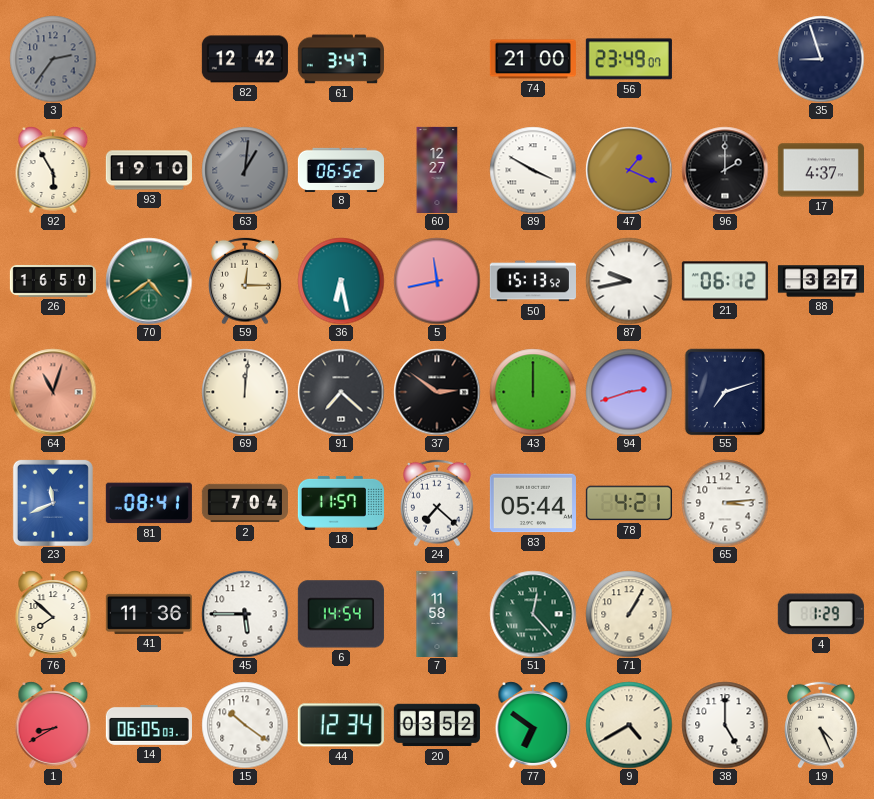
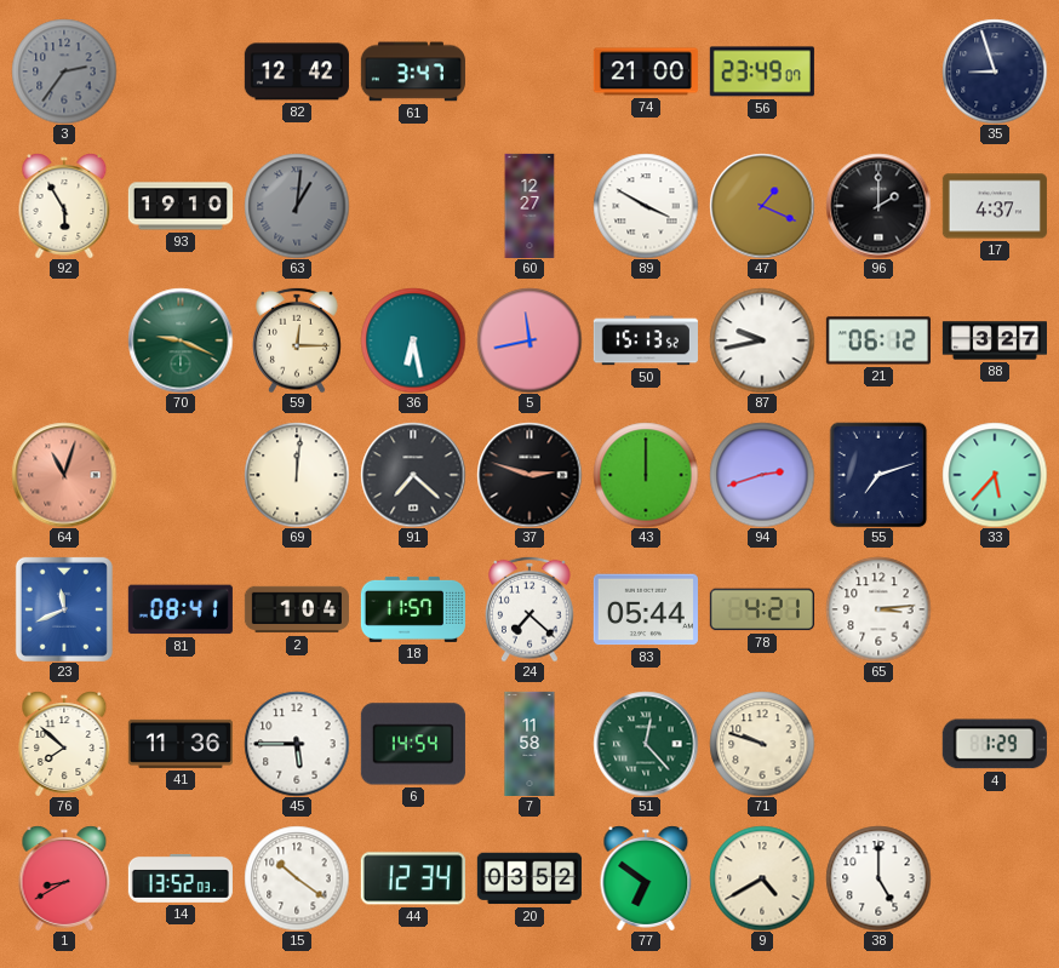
8: 06:52 -> none (341, 169)
26: 16:50 -> none (53, 281)
70: 4:39 -> 9:19 (181, 340)
37: 2:51 -> 2:48 (529, 475)
33: none -> 5:37 (995, 475)
2: 7:04 -> 1:04 (297, 609)
71: 1:05 -> 9:48 (762, 744)
14: 06:05 -> 13:52 (181, 878)
19: 4:26 -> none (822, 725)
